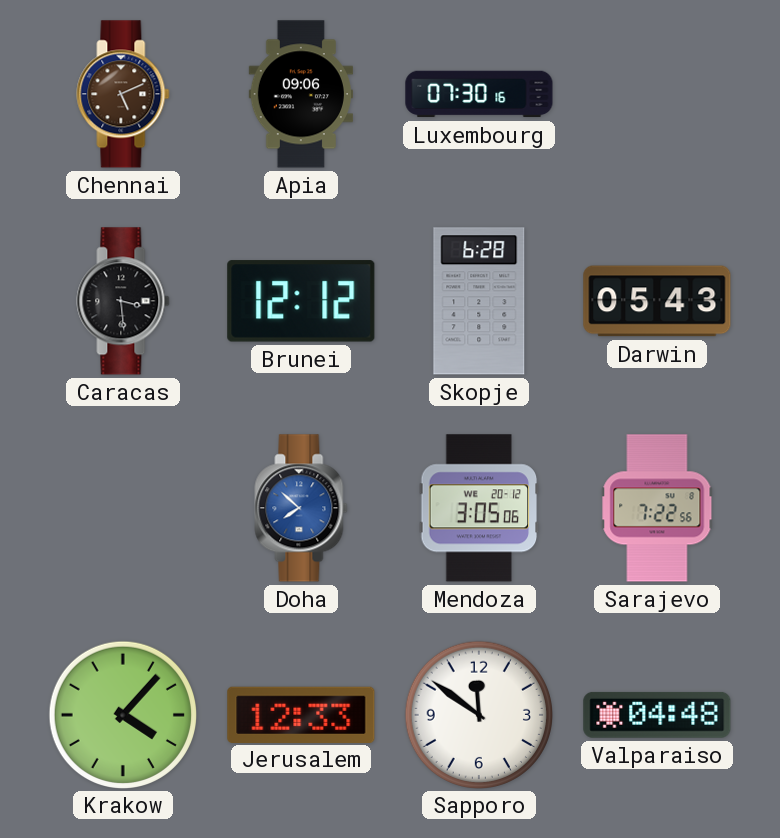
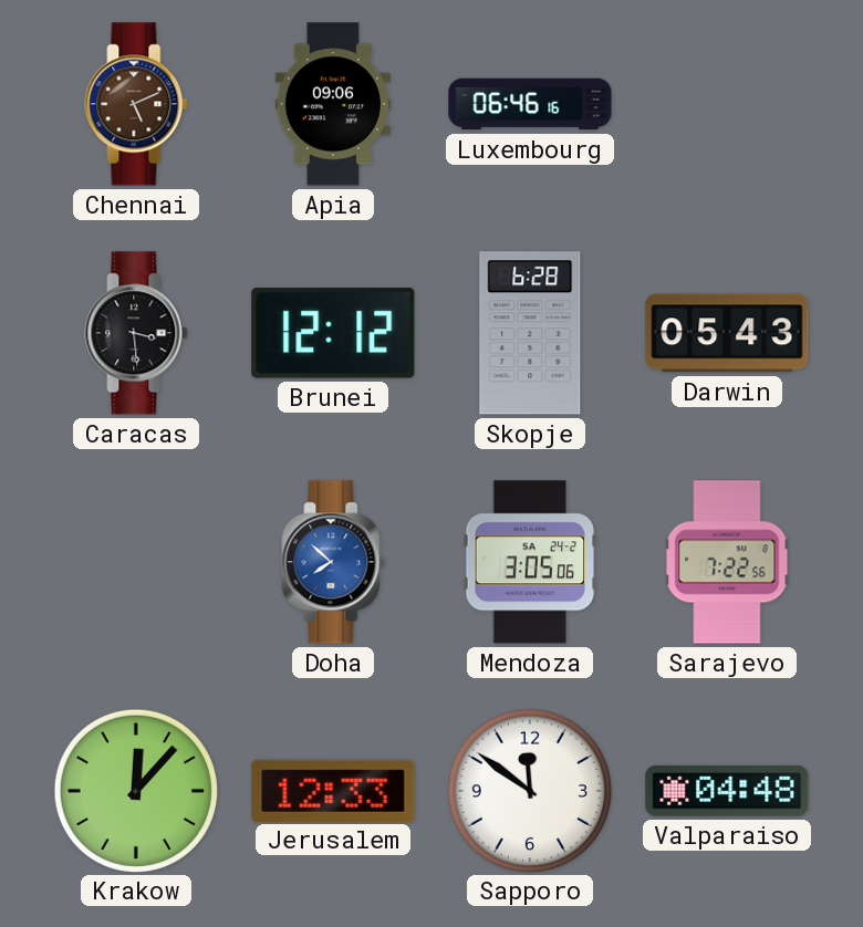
Luxembourg: 07:30 -> 06:46 (530, 104)
Mendoza date: WE 20-12 -> SA 24-2 (530, 562)
Krakow: 4:07 -> 12:07 (135, 790)
